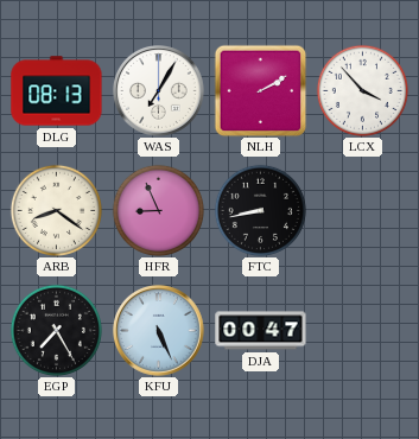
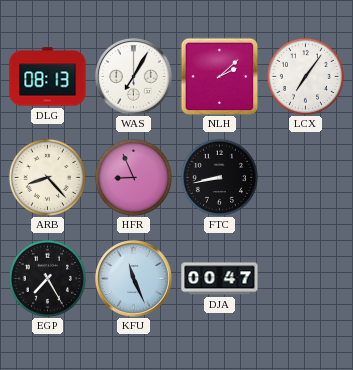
NLH: 2:10 -> 2:08 (219, 76)
LCX: 3:53 -> 7:06 (305, 76)
ARB: 8:21 -> 8:23 (47, 177)
KFU: 5:26 -> 11:26 (134, 279)
